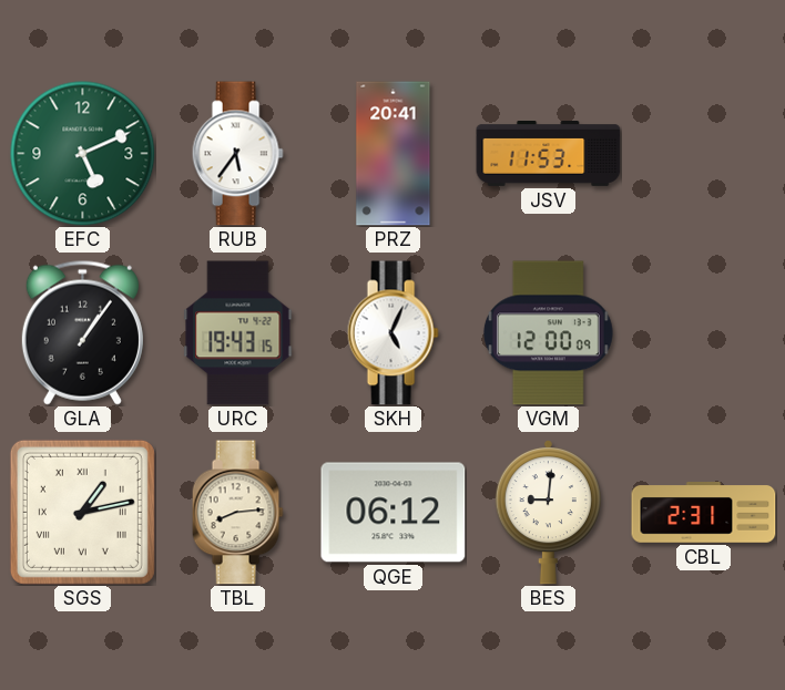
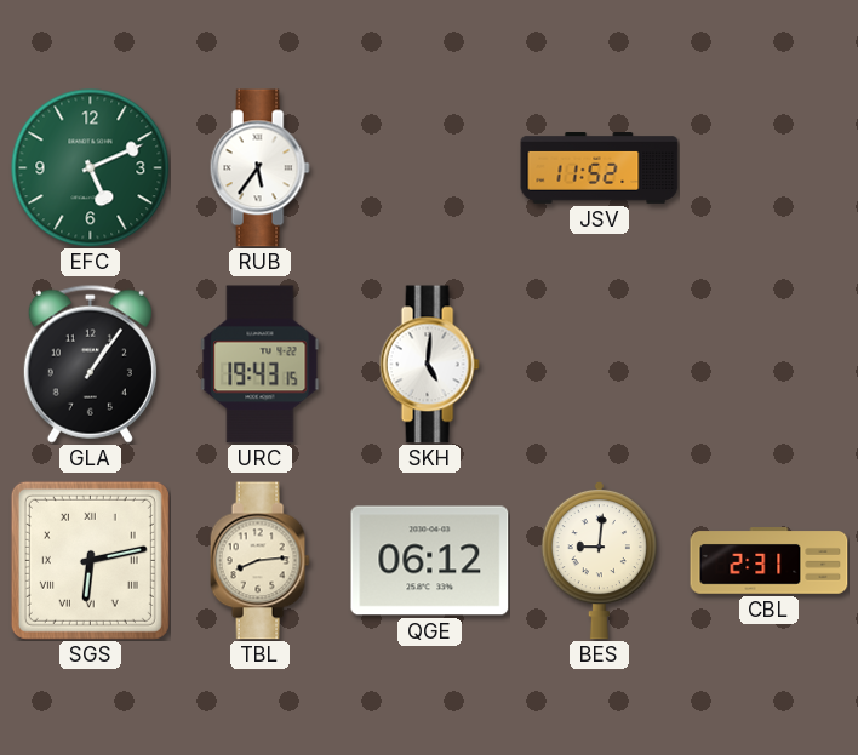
PRZ: 20:41 -> none (394, 154)
JSV: 11:53 -> 11:52 (600, 168)
SKH: 5:04 -> 5:01 (429, 365)
VGM: 12:00 -> none (548, 333)
SGS: 1:13 -> 6:13 (90, 560)
